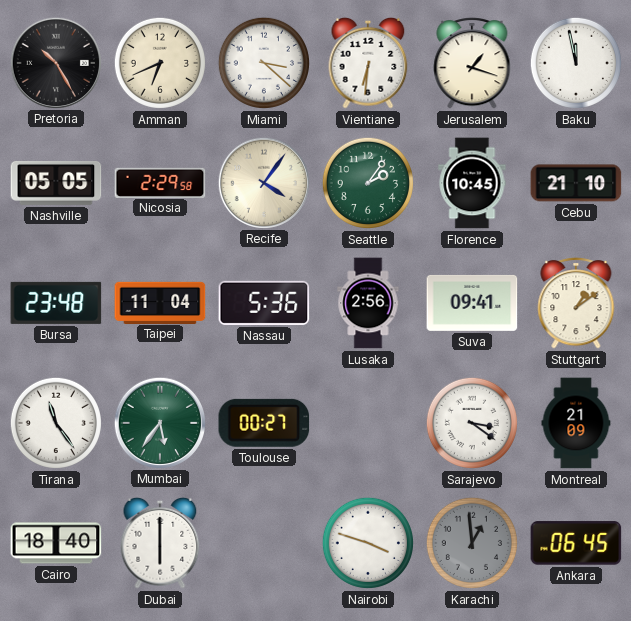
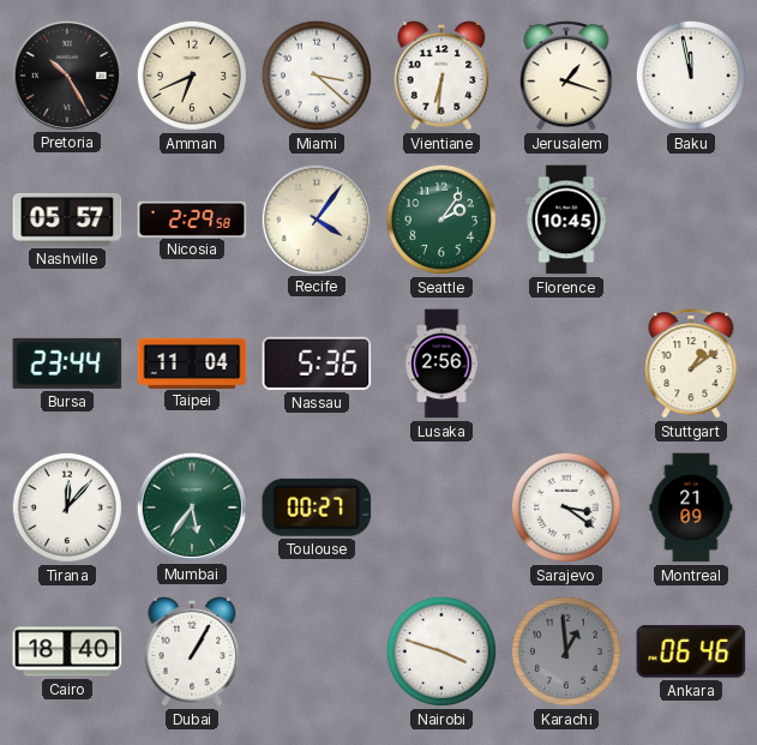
Nashville: 05:05 -> 05:57 (67, 220)
Cebu: 21:10 -> none (576, 183)
Bursa: 23:48 -> 23:44 (67, 364)
Suva: 09:41 -> none (472, 303)
Tirana: 11:24 -> 12:07 (67, 507)
Dubai: 6:00 -> 1:05 (192, 651)
Ankara: 06:45 -> 06:46 (691, 651)
